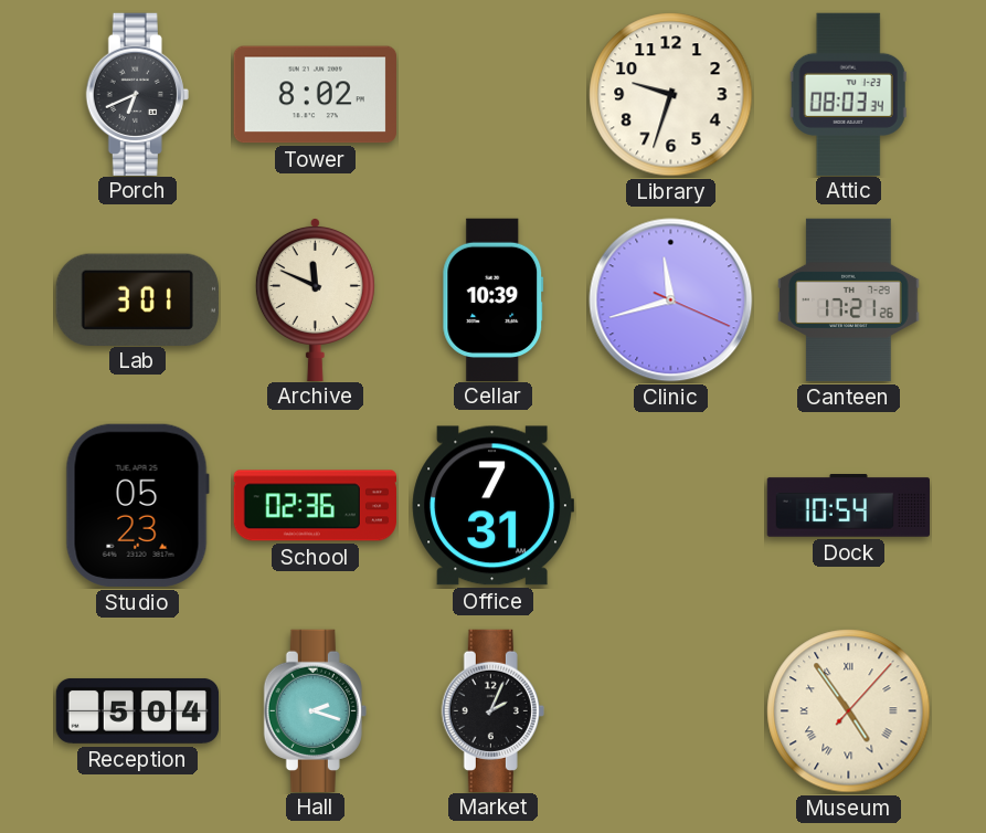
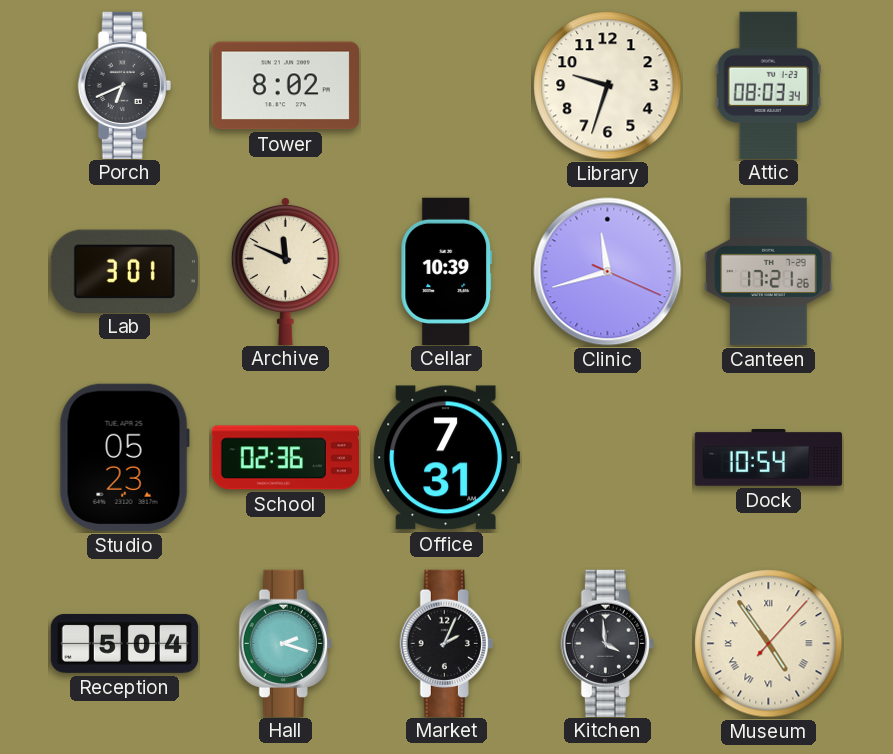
Kitchen: none -> 3:59 (607, 643)
